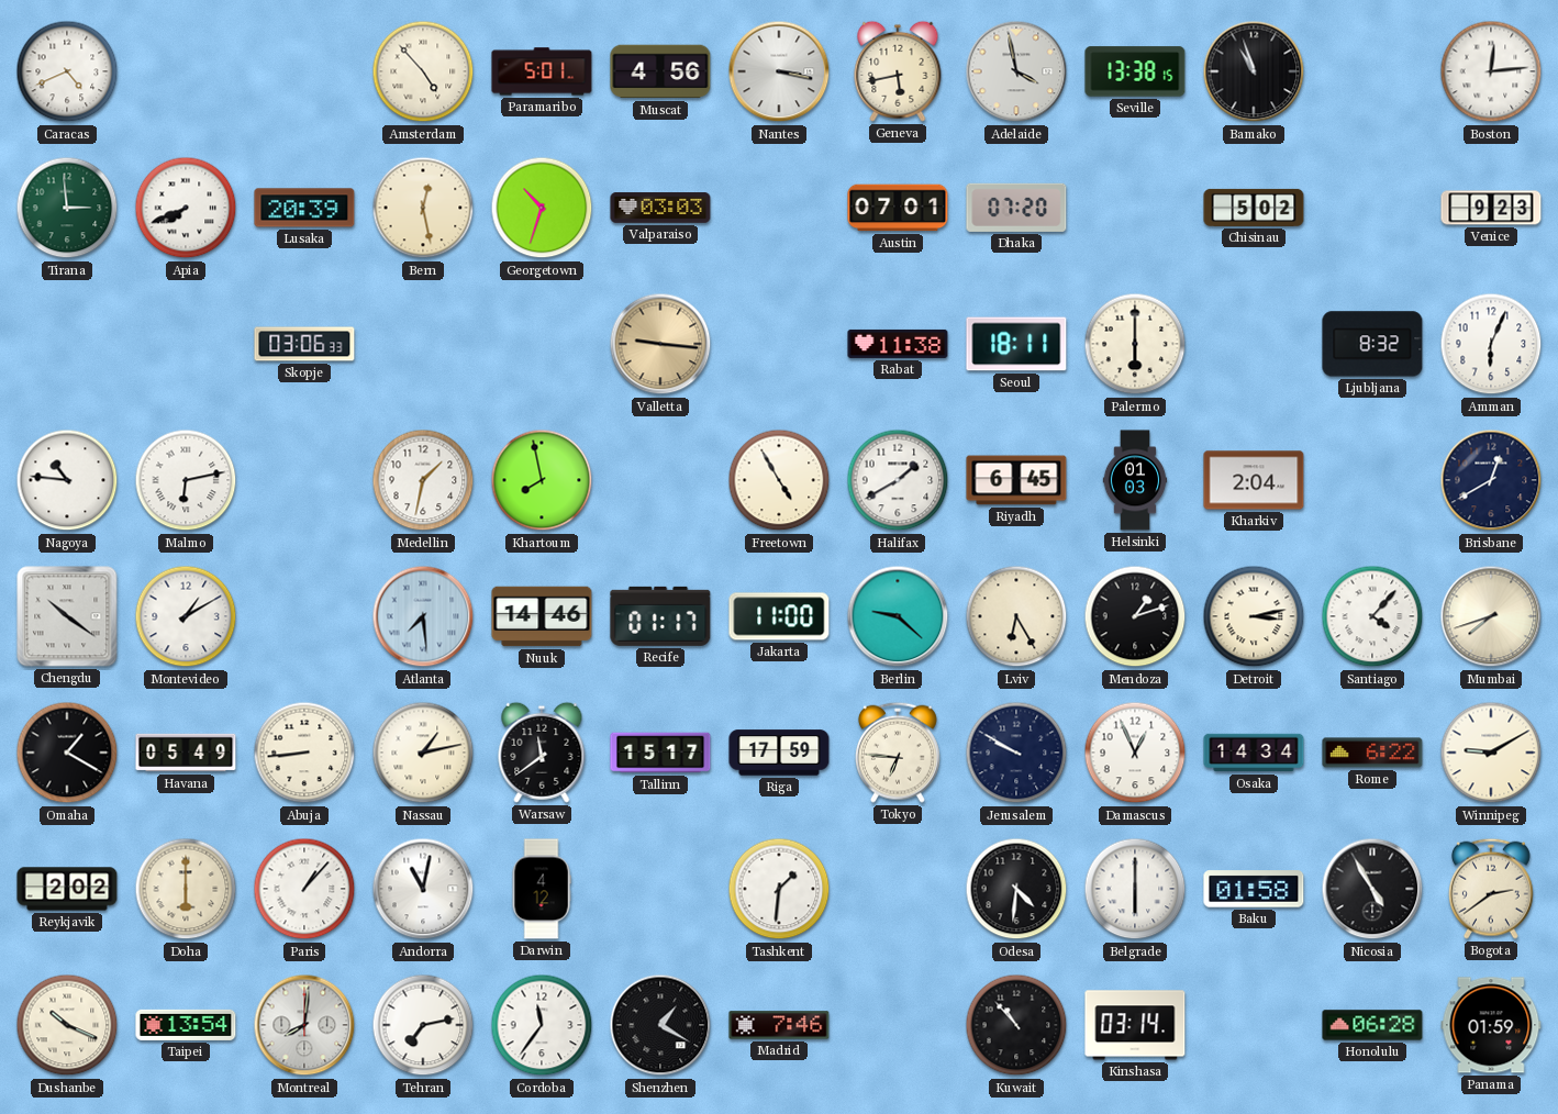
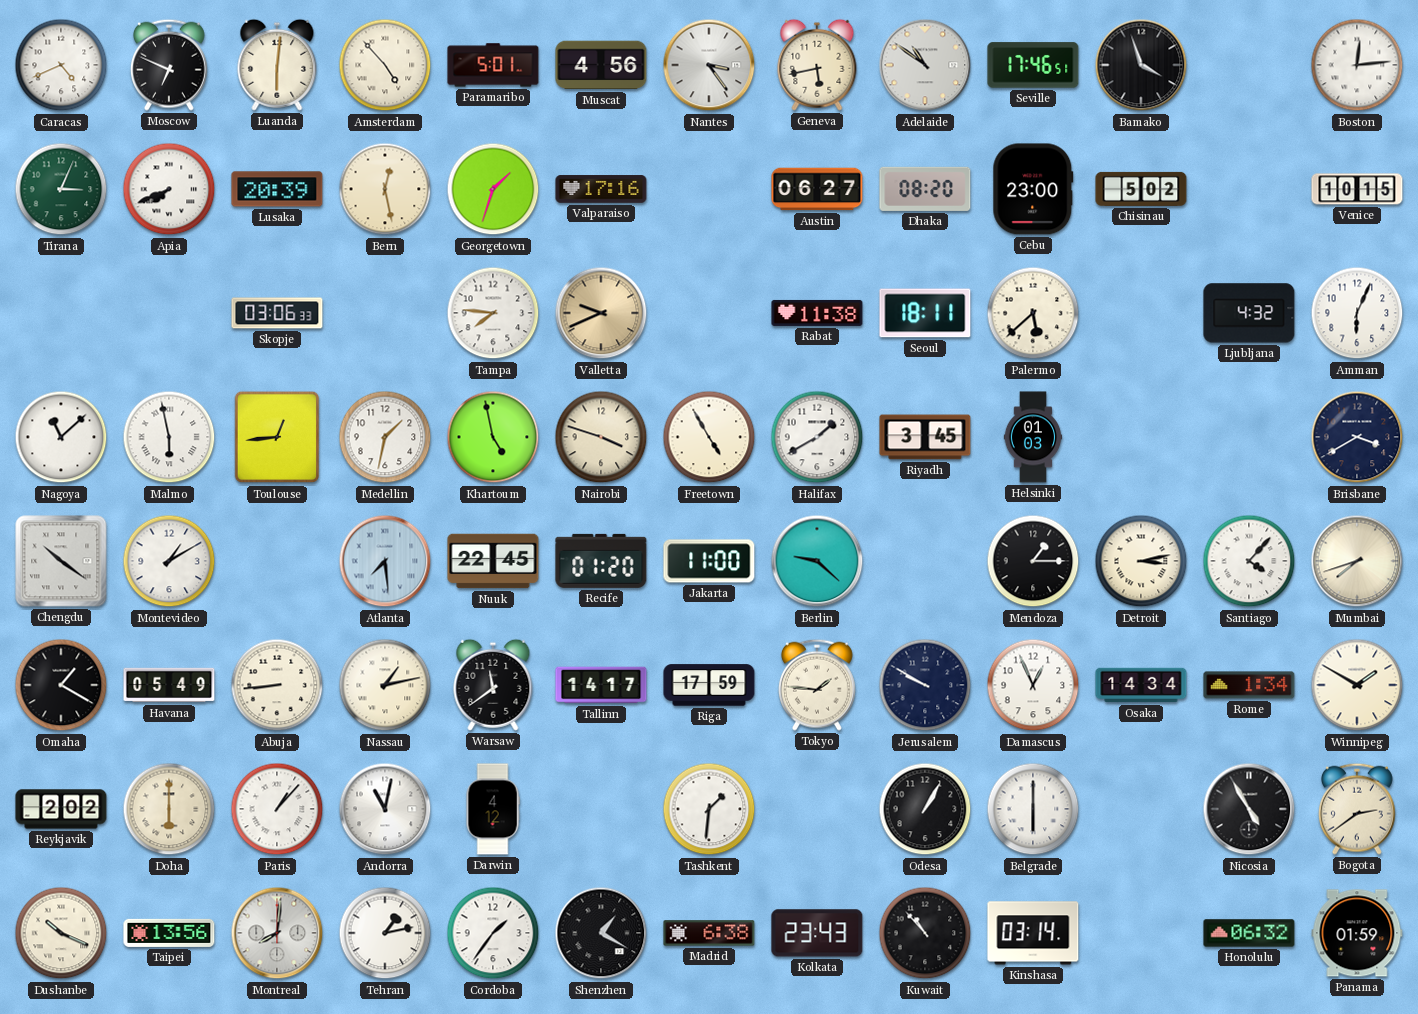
Moscow: none -> 6:49 (169, 65)
Luanda: none -> 6:01 (277, 65)
Nantes: 3:17 -> 3:24 (709, 65)
Adelaide: 3:58 -> 10:51 (925, 65)
Seville: 13:38 -> 17:46 (1033, 65)
Bamako: 10:57 -> 3:57 (1141, 65)
Tirana: 2:59 -> 3:04 (61, 189)
Georgetown: 10:33 -> 1:33 (493, 189)
Valparaiso: 03:03 -> 17:16 (601, 189)
Austin: 07:01 -> 06:27 (817, 189)
Dhaka: 07:20 -> 08:20 (925, 189)
Cebu: none -> 23:00 (1033, 189)
Venice: 9:23 -> 10:15 (1357, 189)
Tampa: none -> 7:46 (493, 313)
Valletta: 9:16 -> 9:41 (601, 313)
Palermo: 6:00 -> 5:38 (1033, 313)
Ljubljana: 8:32 -> 4:32 (1249, 313)
Nagoya: 10:46 -> 11:08 (61, 437)
Malmo: 6:13 -> 5:58 (169, 437)
Toulouse: none -> 12:44 (277, 437)
Khartoum: 7:58 -> 4:58 (493, 437)
Nairobi: none -> 3:48 (601, 437)
Riyadh: 6:45 -> 3:45 (925, 437)
Kharkiv: 2:04 -> none (1254, 480)
Brisbane: 12:40 -> 3:40 (1357, 437)
Nuuk: 14:46 -> 22:45 (493, 561)
Recife: 01:17 -> 01:20 (601, 561)
Lviv: 6:25 -> none (1016, 616)
Mendoza: 1:12 -> 1:15 (1033, 561)
Tallinn: 15:17 -> 14:17 (601, 685)
Tokyo: 6:46 -> 1:46 (817, 685)
Rome: 6:22 -> 1:34 (1249, 685)
Winnipeg: 9:10 -> 1:50 (1357, 685)
Odesa: 4:31 -> 1:05 (925, 809)
Baku: 01:58 -> none (1254, 889)
Taipei: 13:54 -> 13:56 (169, 933)
Tehran: 7:13 -> 1:13 (385, 933)
Cordoba: 11:36 -> 1:36 (493, 933)
Madrid: 7:46 -> 6:38 (709, 933)
Kolkata: none -> 23:43 (817, 933)
Honolulu: 06:28 -> 06:32 (1249, 933)
